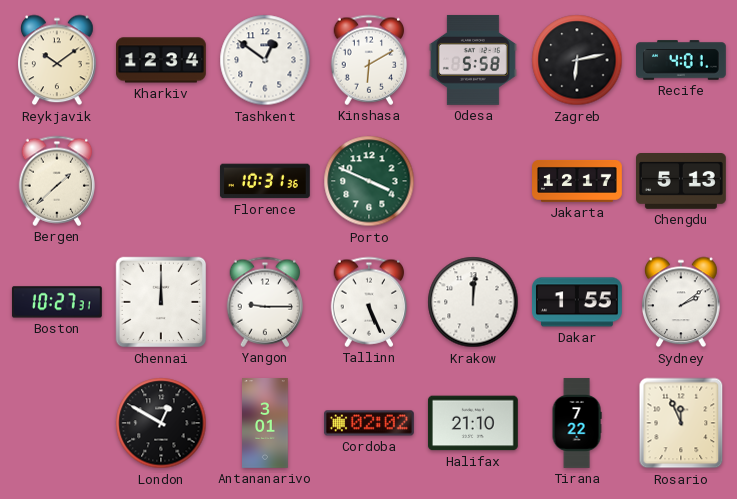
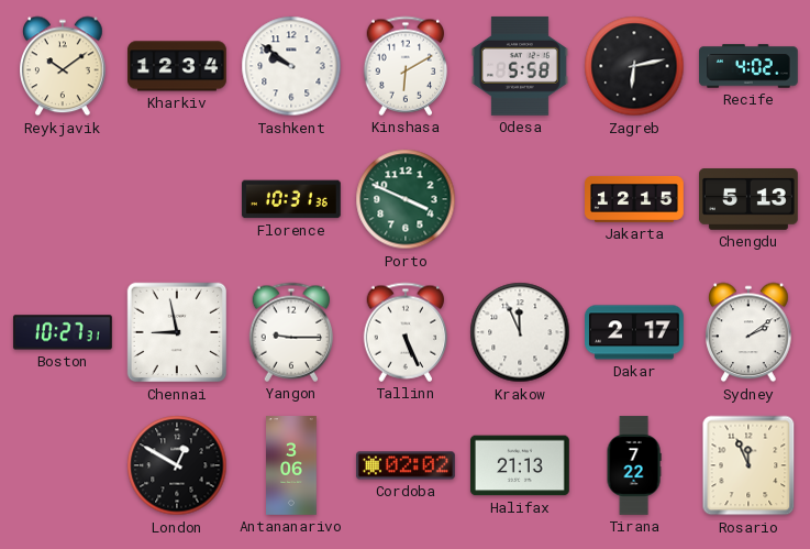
Tashkent: 12:51 -> 9:51 (291, 66)
Recife: 4:01 -> 4:02 (750, 66)
Bergen: 1:38 -> none (57, 181)
Jakarta: 12:17 -> 12:15 (634, 199)
Chennai: 12:00 -> 8:58 (177, 332)
Krakow: 12:01 -> 11:56 (520, 332)
Dakar: 1:55 -> 2:17 (635, 332)
Antananarivo: 3:01 -> 3:06 (292, 466)
Halifax: 21:10 -> 21:13 (520, 465)
